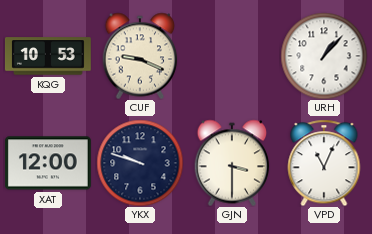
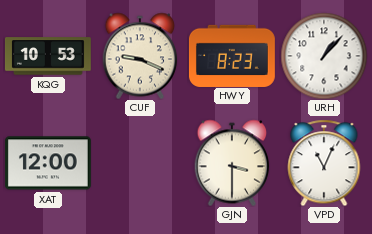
HWY: none -> 8:23 (232, 55)
YKX: 9:48 -> none (140, 163)
